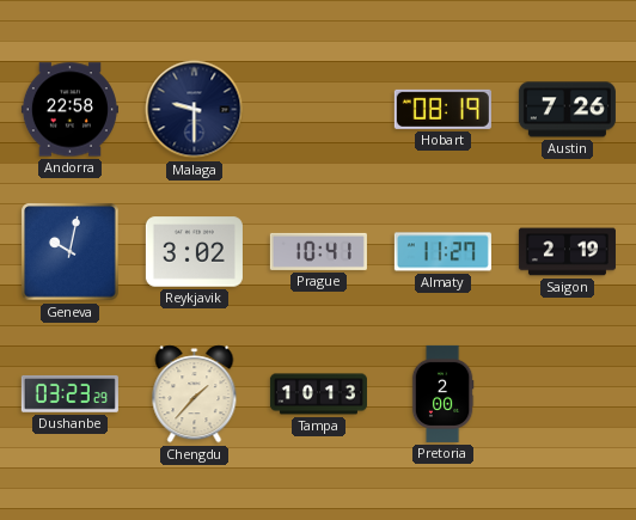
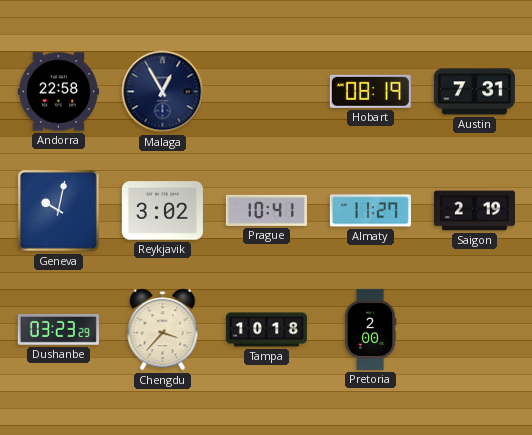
Malaga: 9:30 -> 12:55 (163, 92)
Austin: 7:26 -> 7:31 (474, 92)
Chengdu: 1:37 -> 3:37 (163, 330)
Tampa: 10:13 -> 10:18 (266, 330)
